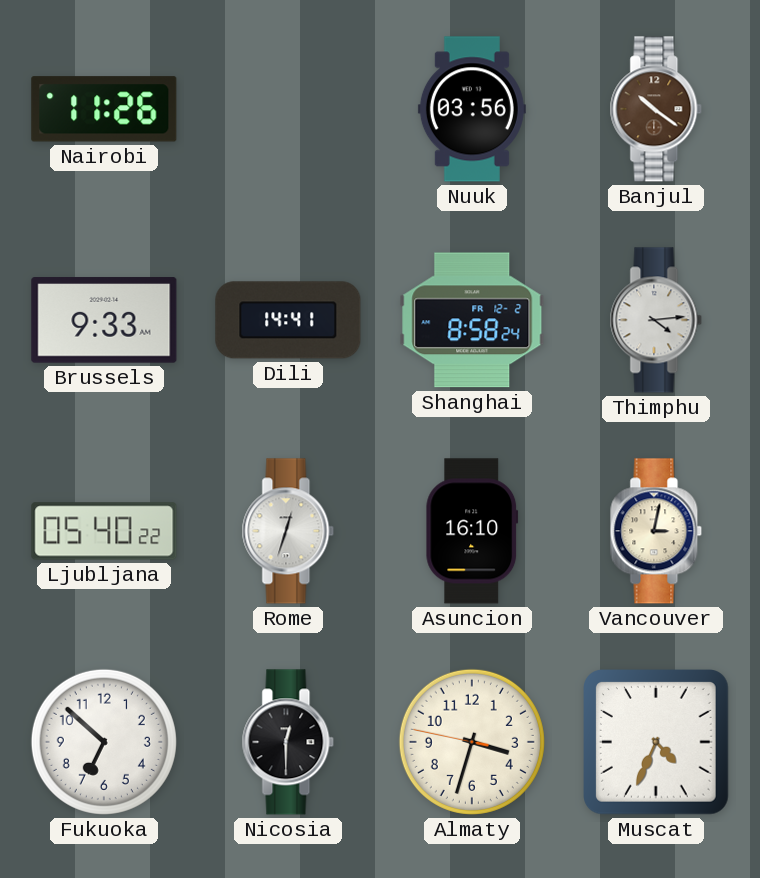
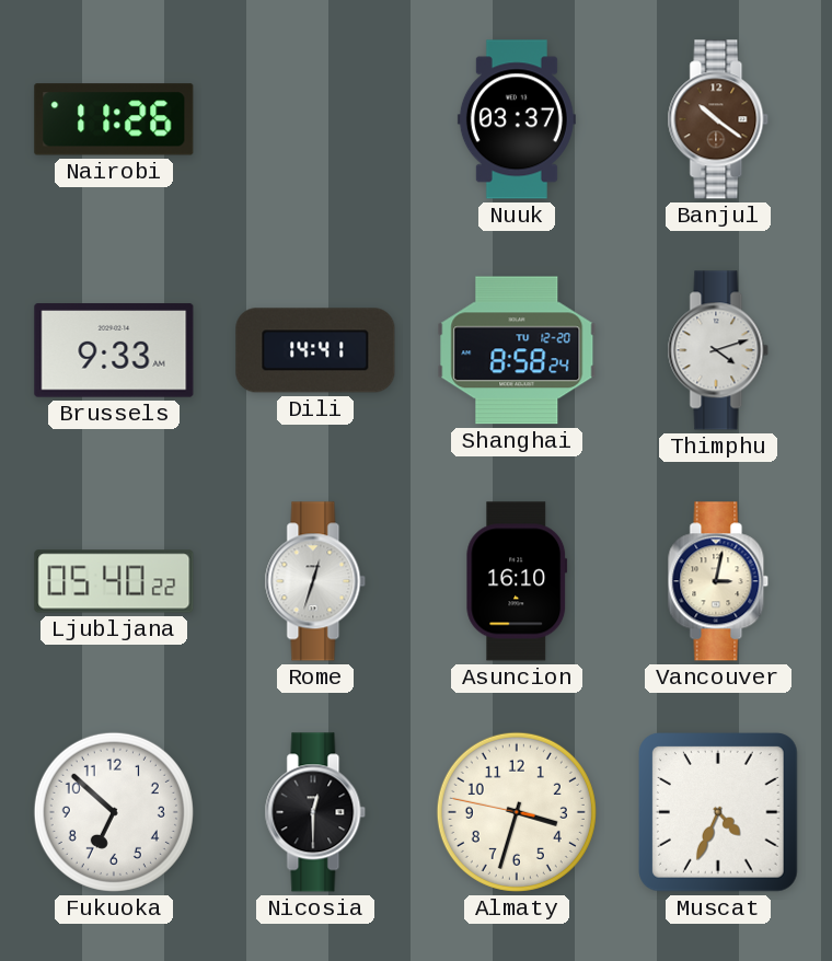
Nuuk: 03:56 -> 03:37 (517, 119)
Shanghai date: FR 12-2 -> TU 12-20 (517, 350)
Thimphu: 4:14 -> 4:12 (718, 350)
